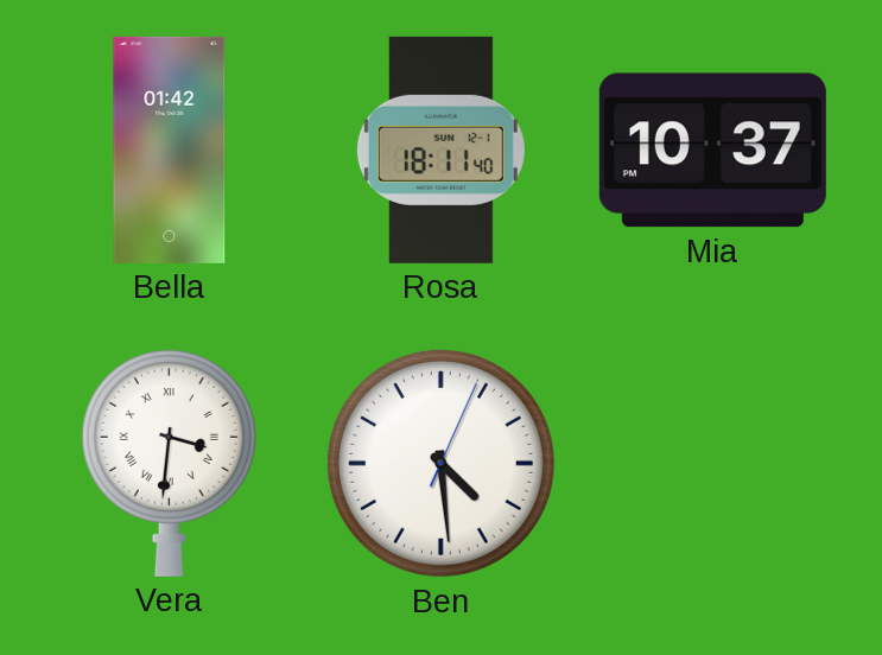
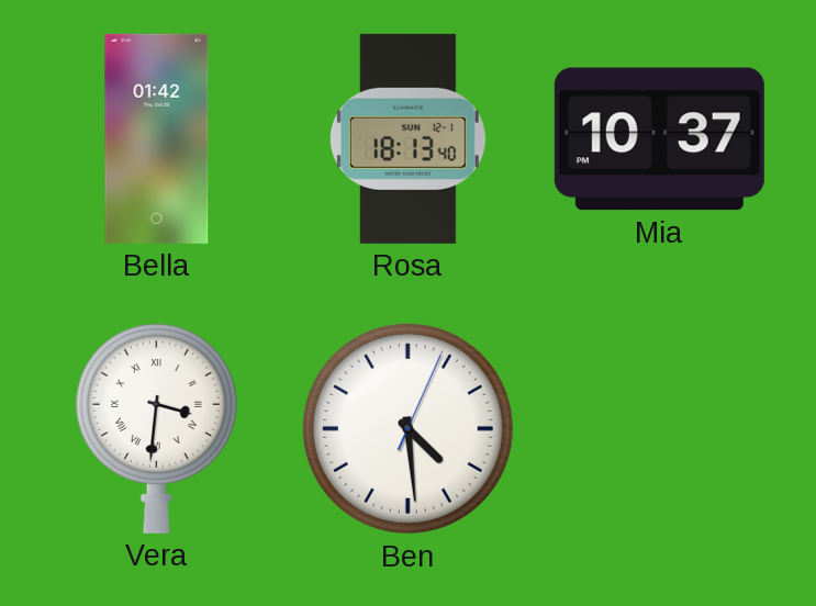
Rosa: 18:11 -> 18:13 (407, 138)
